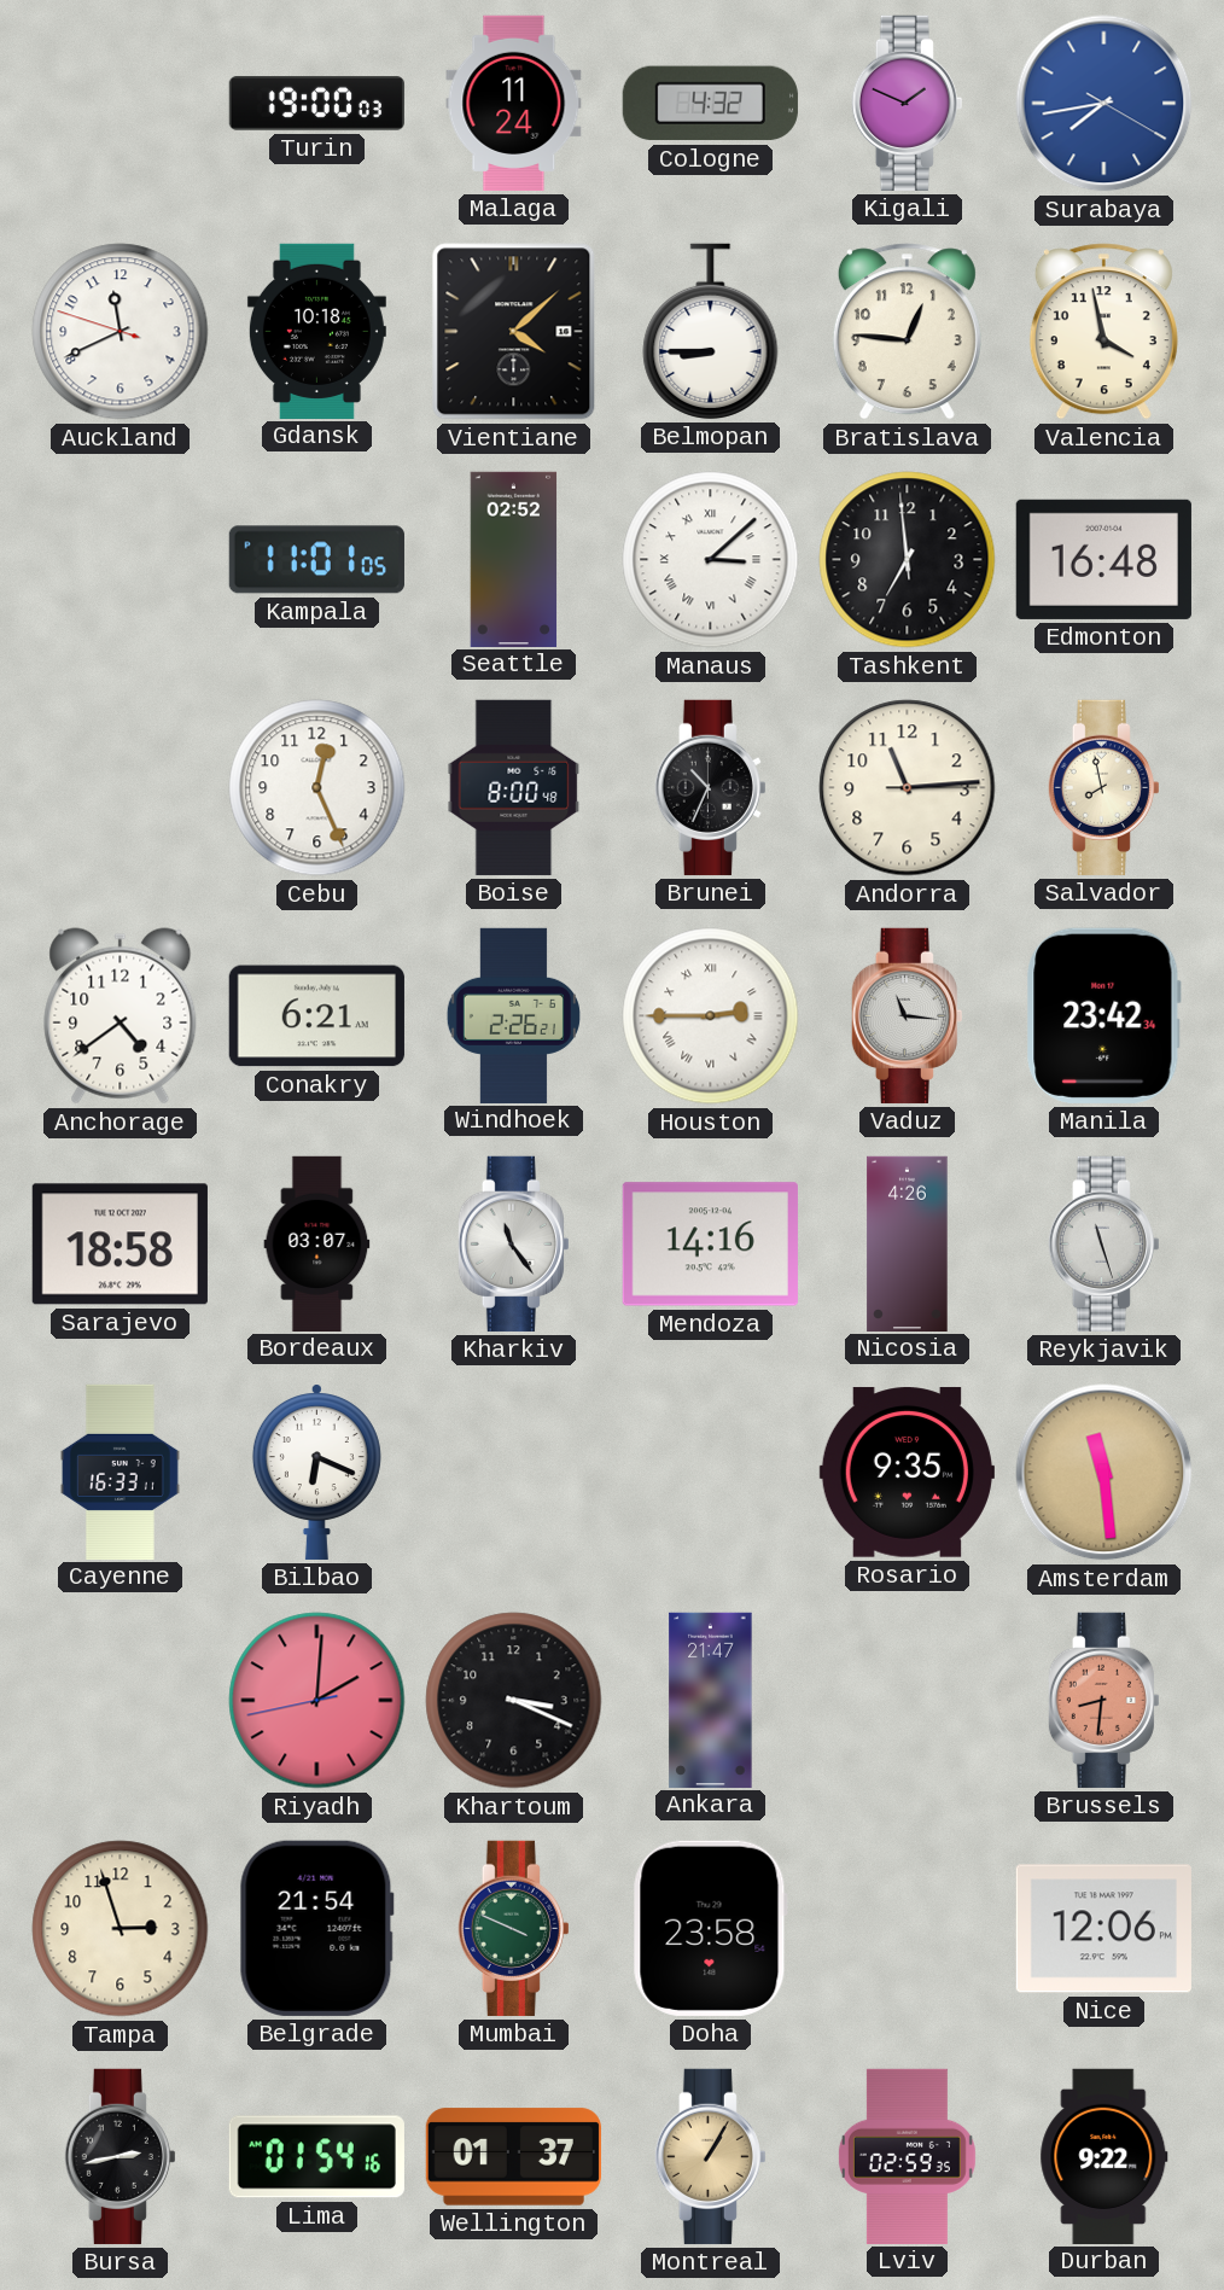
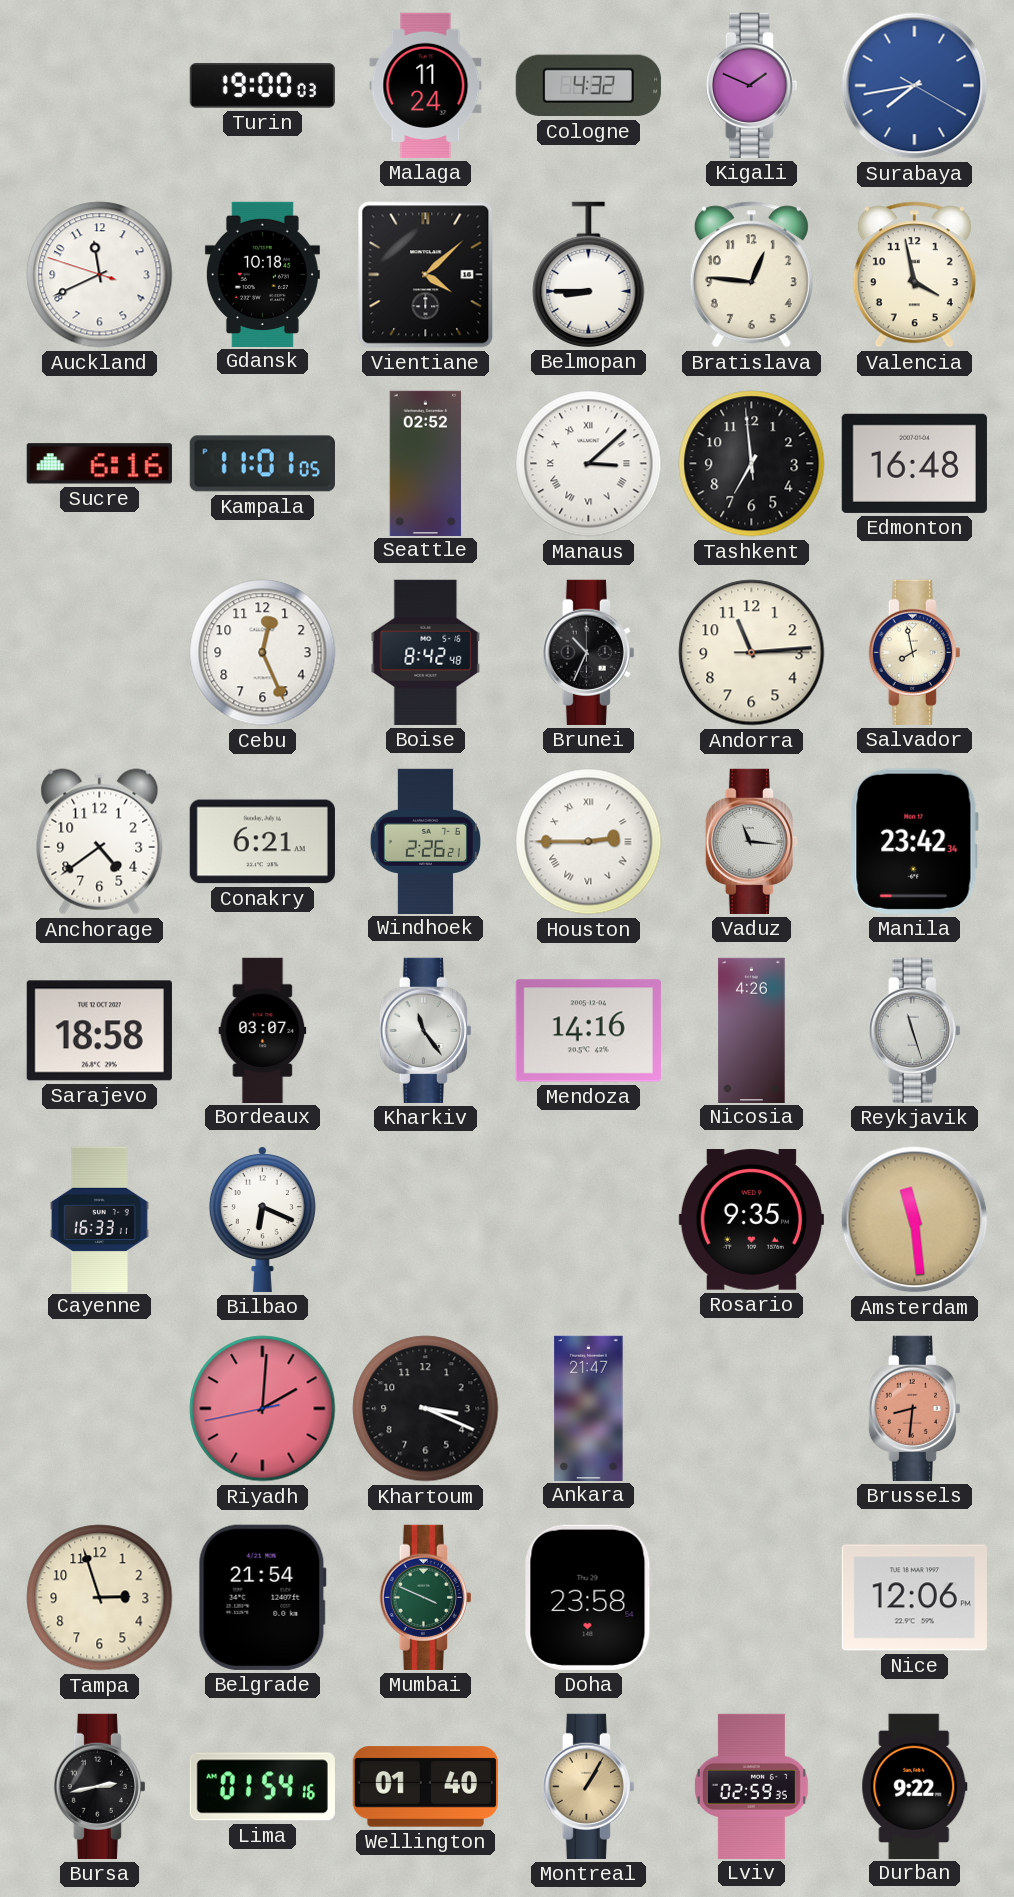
Sucre: none -> 6:16 (99, 464)
Boise: 8:00 -> 8:42 (426, 652)
Wellington: 01:37 -> 01:40 (425, 1787)
